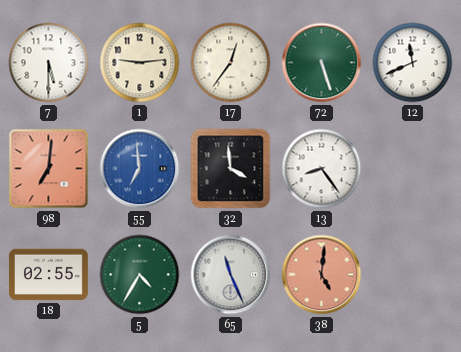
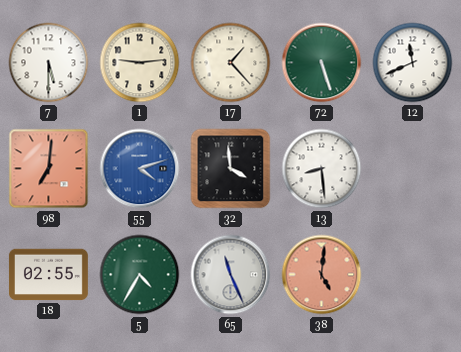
17: 12:36 -> 1:23 (231, 63)
55: 6:59 -> 4:12 (140, 169)
13: 8:24 -> 8:29 (322, 169)
